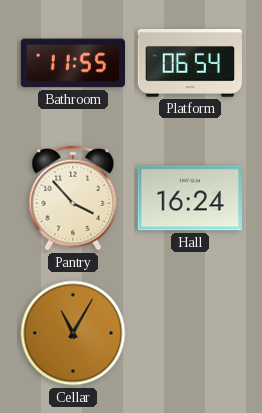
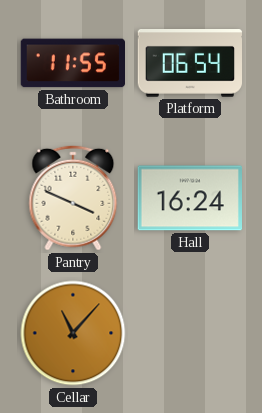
Pantry: 3:53 -> 3:49 (73, 198)
Cellar: 11:05 -> 11:07 (73, 333)
